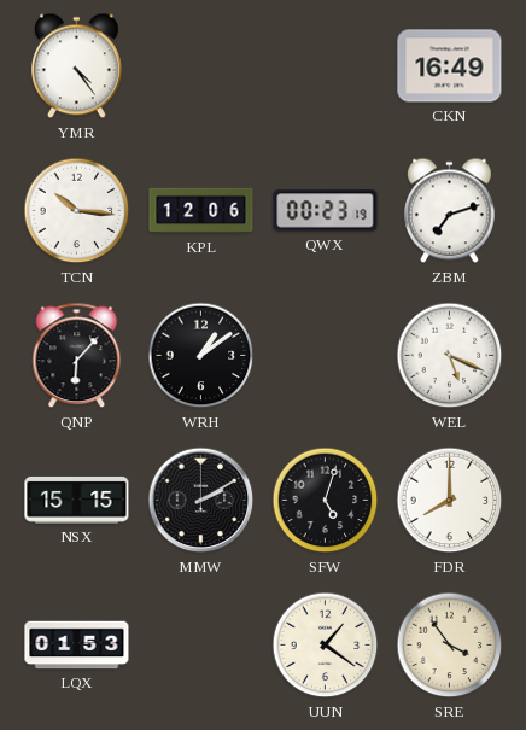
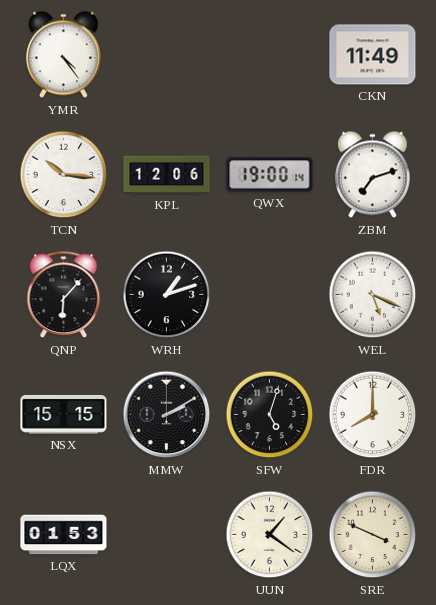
CKN: 16:49 -> 11:49 (373, 55)
QWX: 00:23 -> 19:00 (270, 175)
WRH: 1:09 -> 1:12 (167, 295)
SRE: 3:54 -> 3:49 (373, 535)
